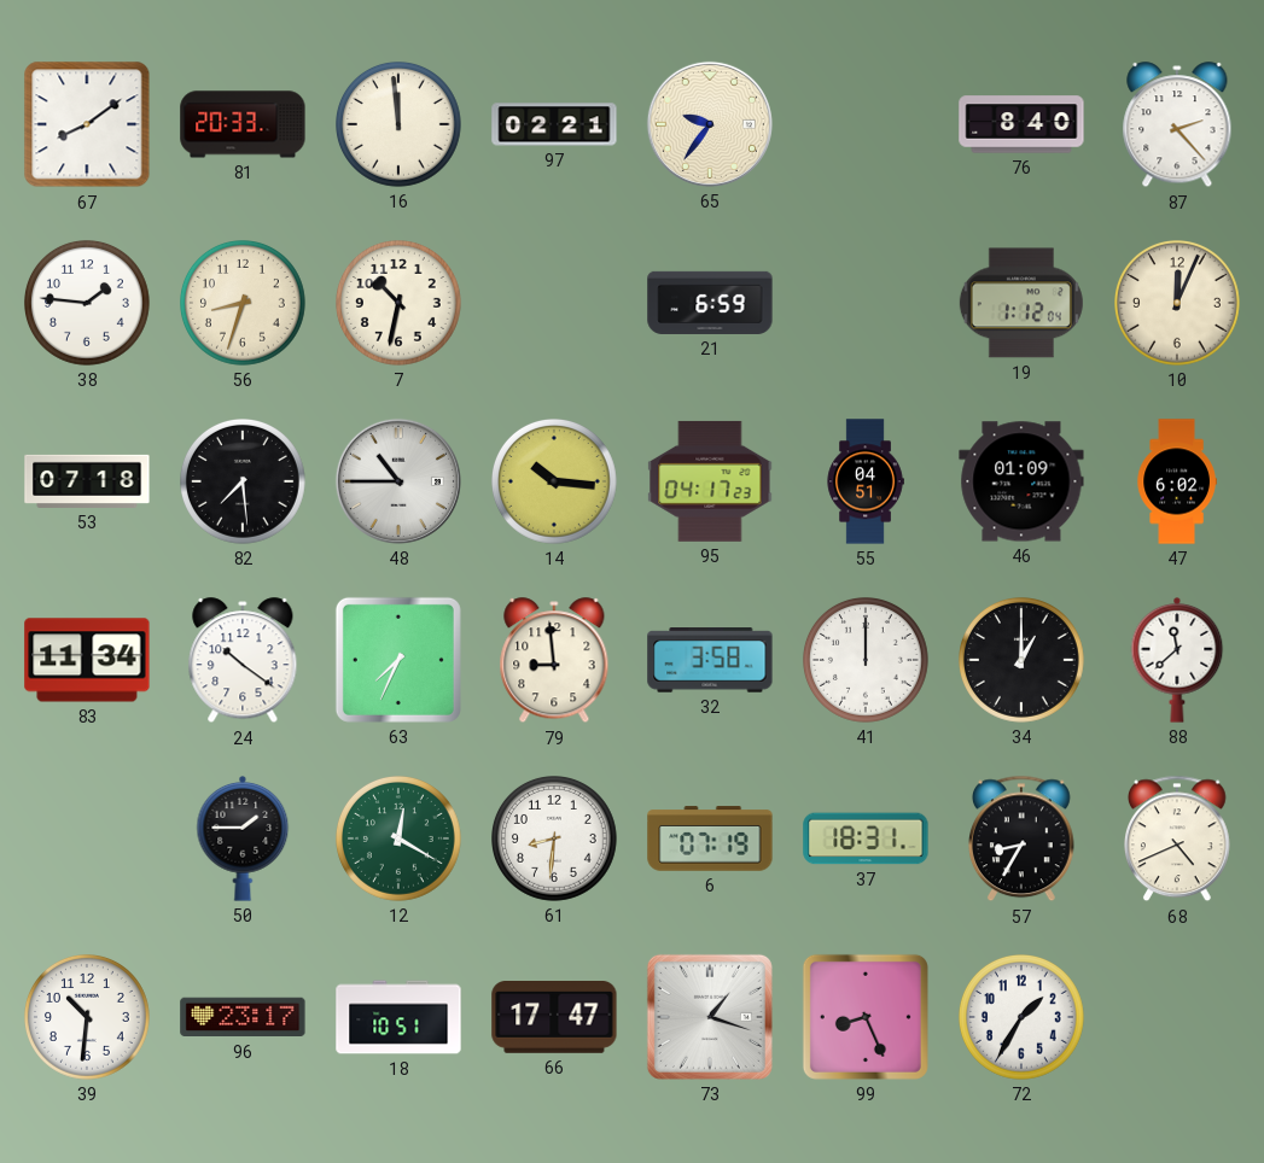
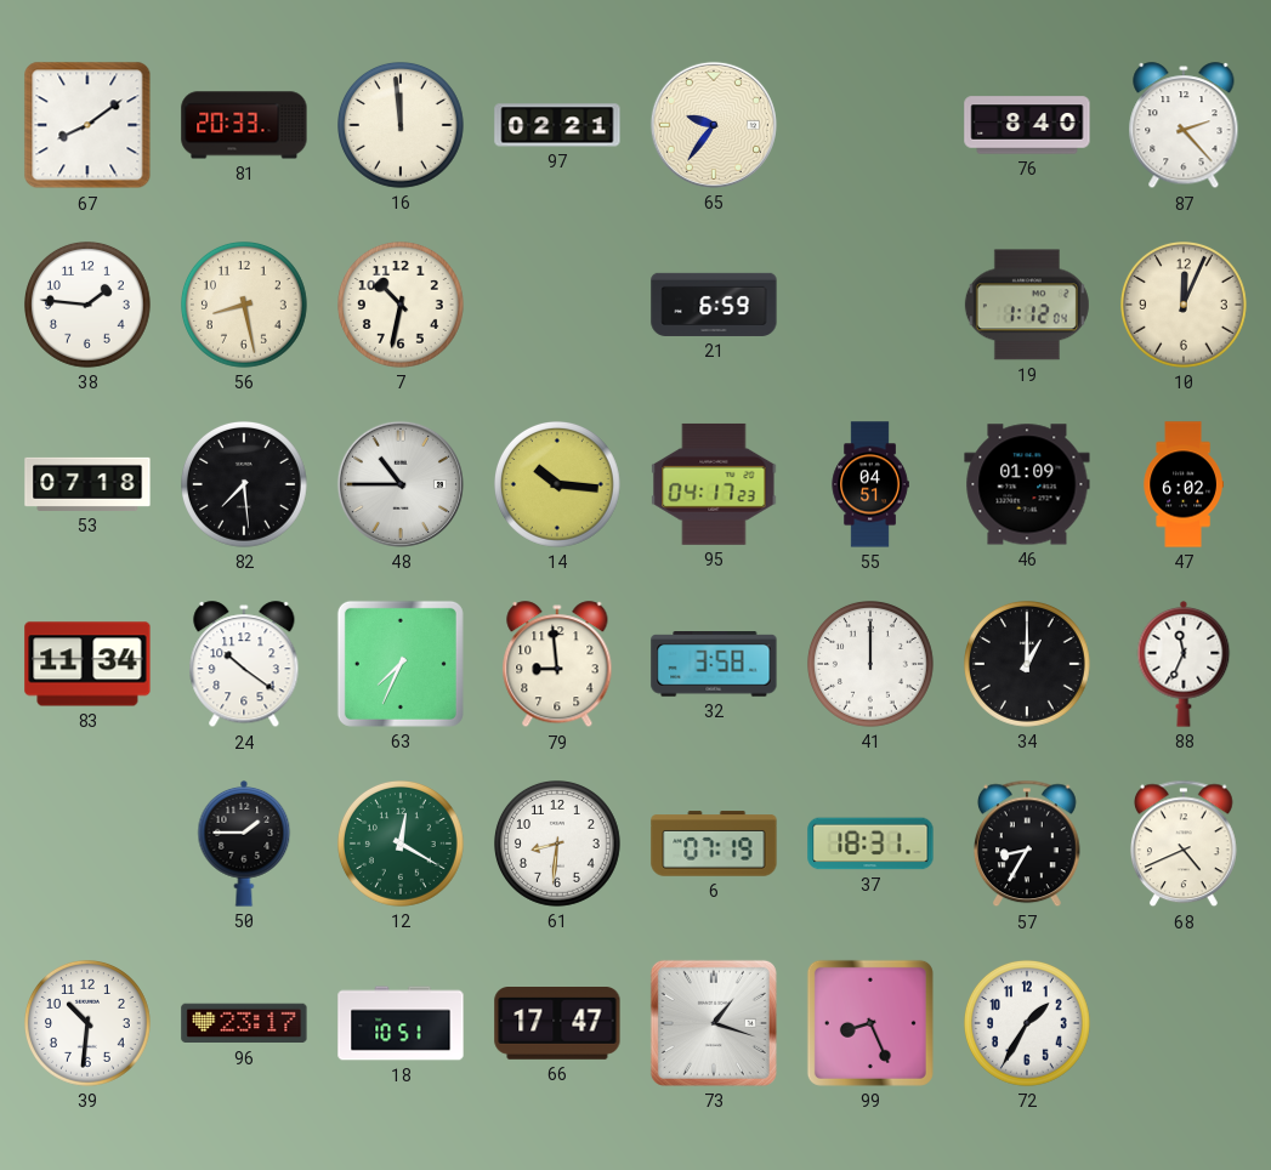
56: 8:33 -> 8:28 (245, 306)
88: 11:38 -> 11:34 (1184, 665)
